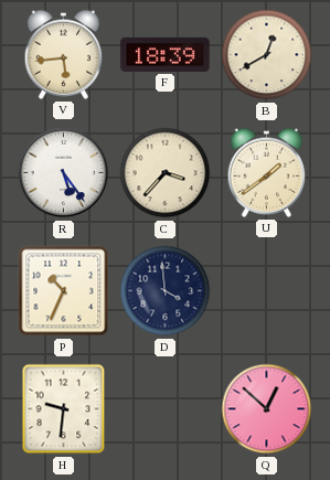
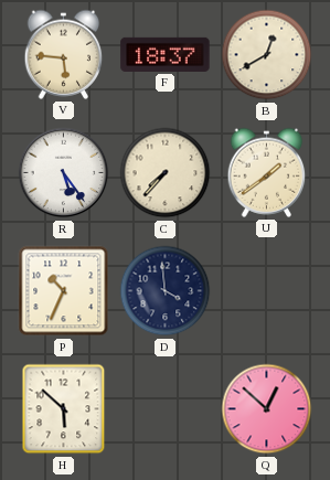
V: 5:44 -> 5:46 (64, 54)
F: 18:39 -> 18:37 (166, 54)
C: 3:37 -> 7:37 (166, 173)
H: 9:31 -> 5:52 (64, 409)
